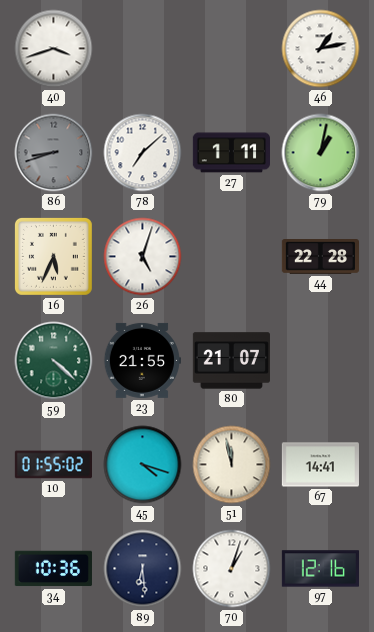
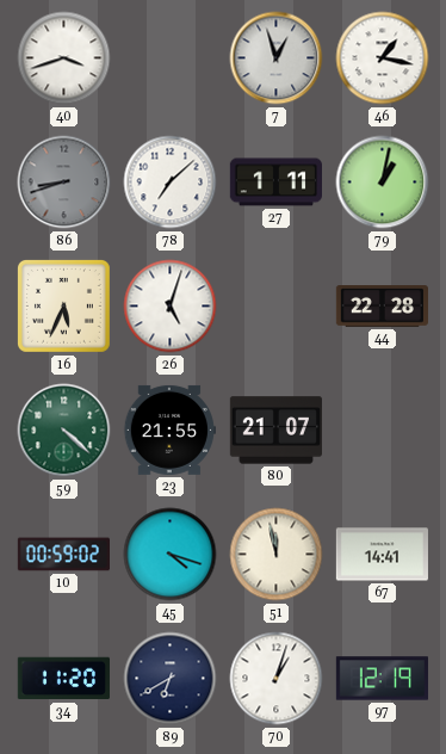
7: none -> 12:57 (277, 58)
46: 1:13 -> 1:17 (383, 58)
10: 01:55 -> 00:59 (63, 555)
34: 10:36 -> 11:20 (63, 679)
89: 6:29 -> 6:40 (171, 679)
97: 12:16 -> 12:19 (382, 679)
